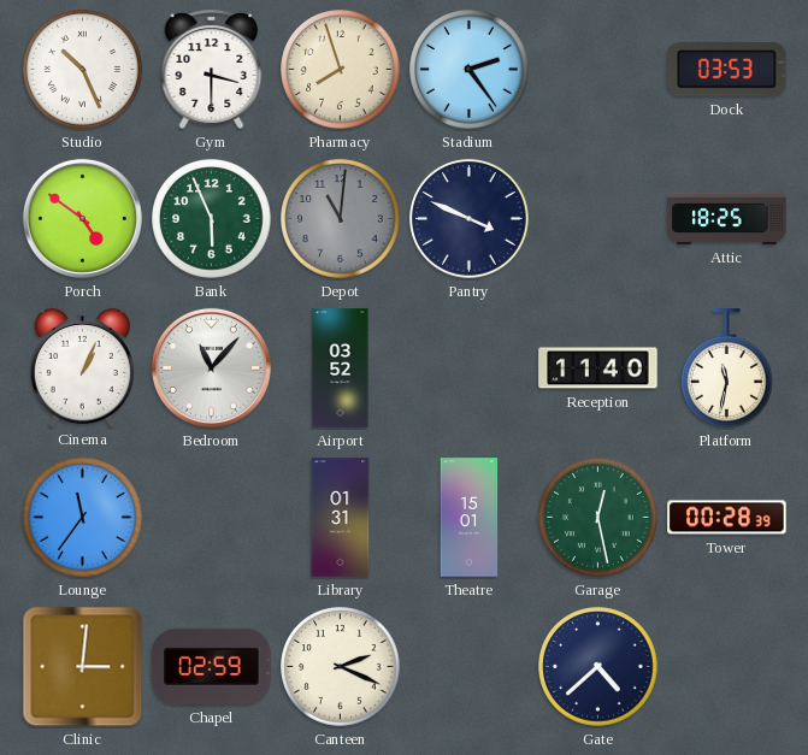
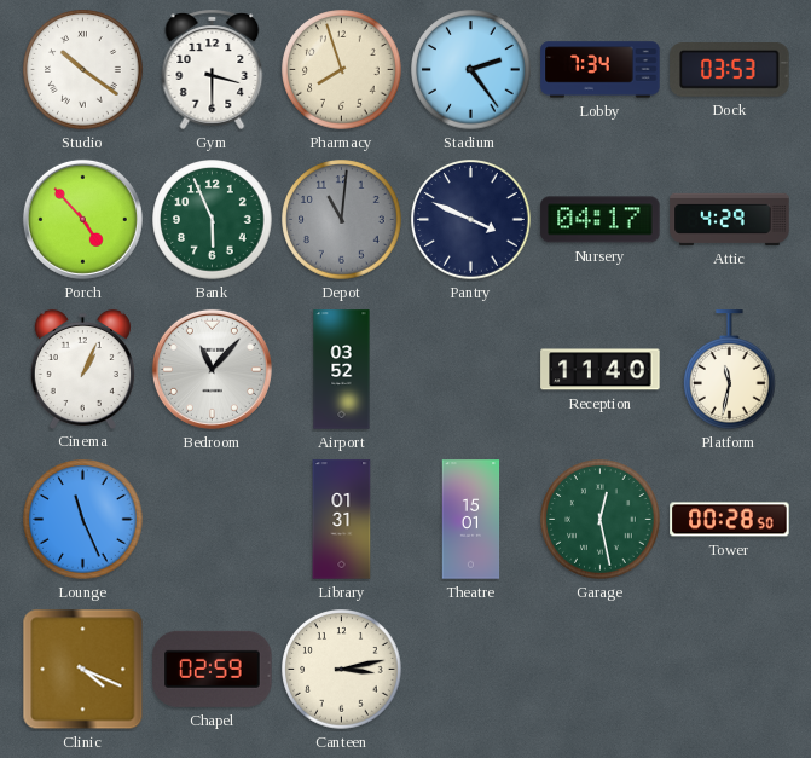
Studio: 10:26 -> 10:21 (83, 70)
Lobby: none -> 7:34 (601, 70)
Porch: 4:51 -> 4:53 (82, 219)
Nursery: none -> 04:17 (601, 220)
Attic: 18:25 -> 4:29 (730, 219)
Lounge: 11:36 -> 11:26 (83, 520)
Tower: 00:28:39 -> 00:28:50 (730, 520)
Clinic: 3:01 -> 4:19 (83, 670)
Canteen: 2:19 -> 3:13 (342, 670)
Gate: 4:38 -> none (598, 667)
